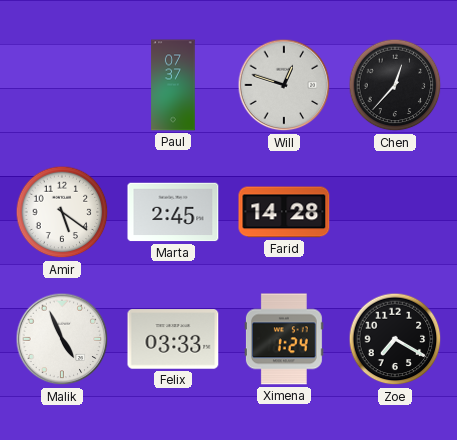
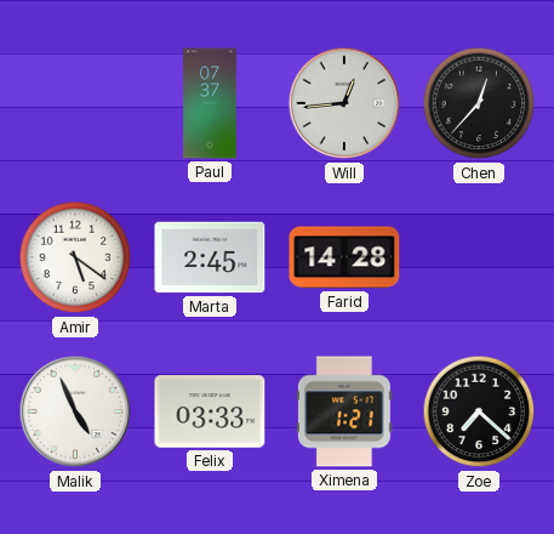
Will: 12:48 -> 12:44 (344, 103)
Ximena: 1:24 -> 1:21 (344, 411)
Zoe: 7:20 -> 7:22 (479, 411)
